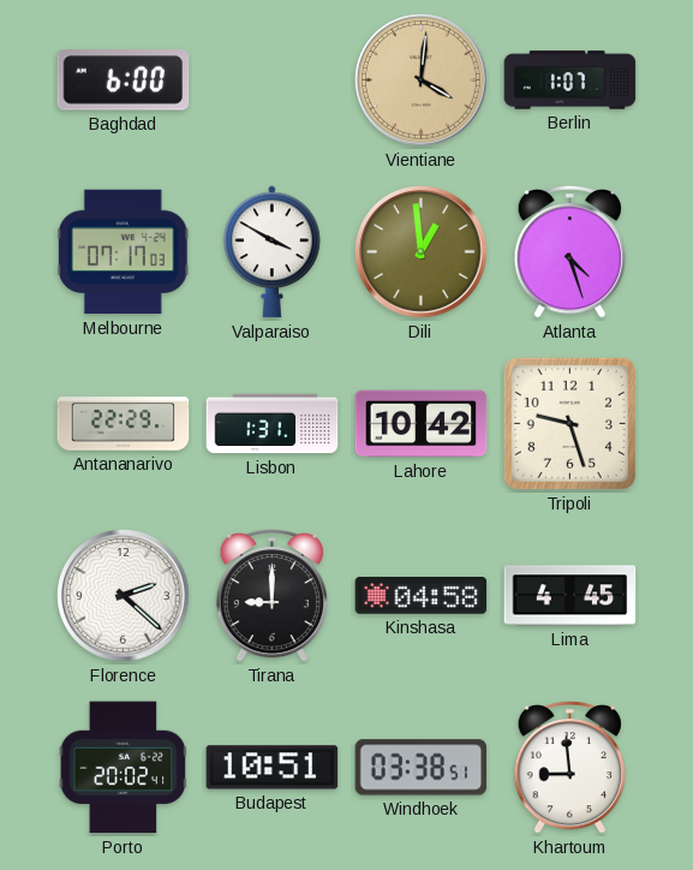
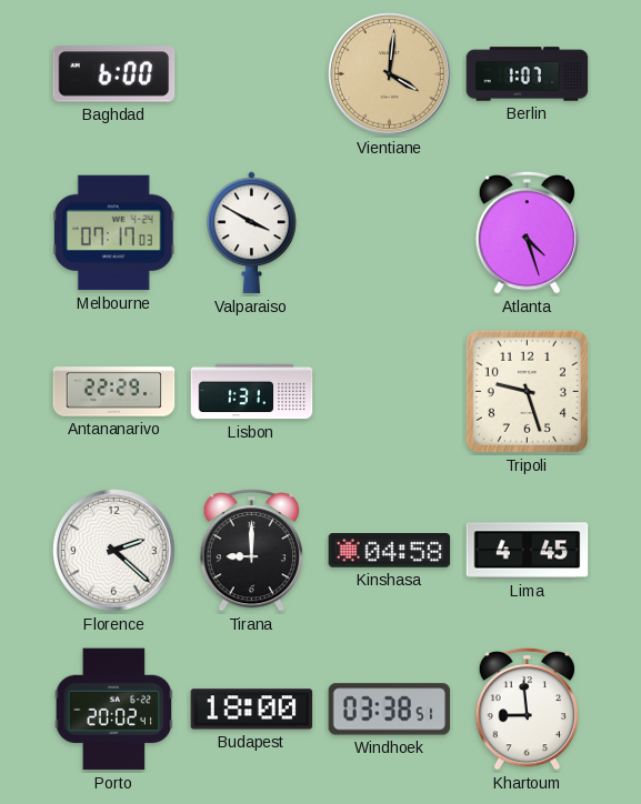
Dili: 12:59 -> none (422, 252)
Lahore: 10:42 -> none (422, 424)
Budapest: 10:51 -> 18:00 (252, 710)
